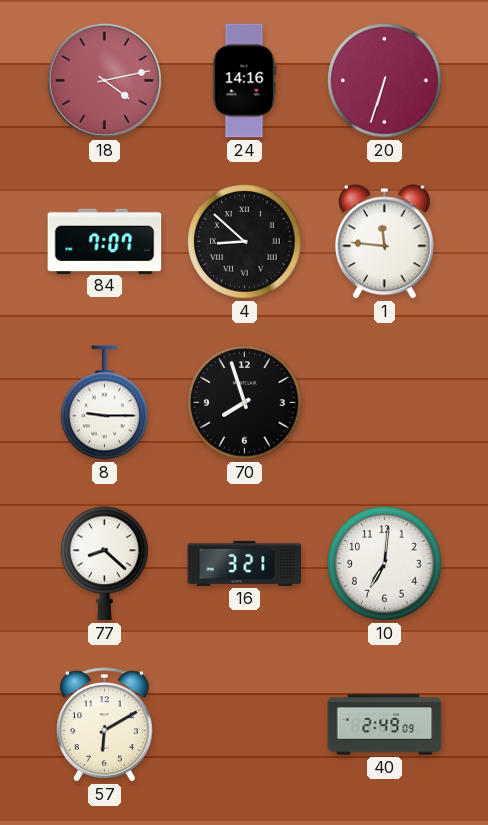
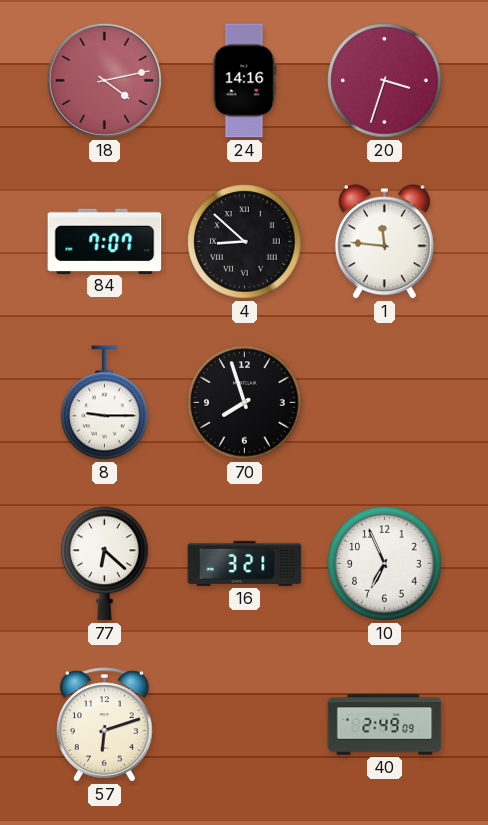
20: 6:33 -> 3:33 (385, 81)
77: 8:22 -> 6:22 (105, 564)
10: 7:01 -> 6:56 (385, 564)
57: 6:10 -> 6:12 (105, 725)
